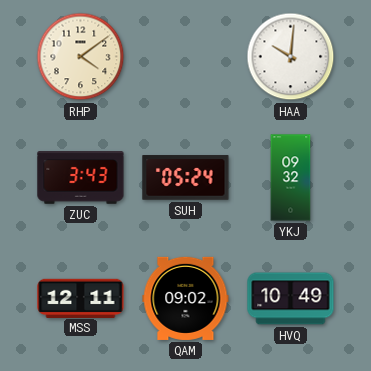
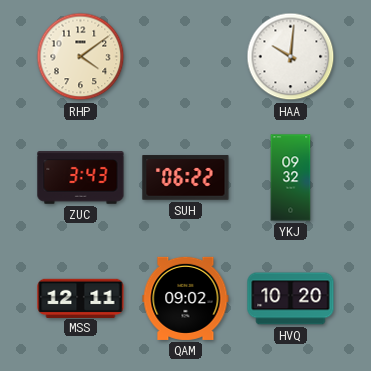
SUH: 05:24 -> 06:22 (186, 178)
HVQ: 10:49 -> 10:20 (291, 299)
